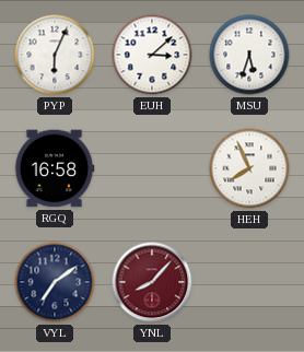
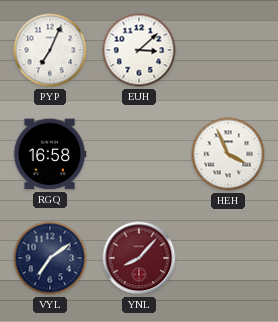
PYP: 6:04 -> 7:04 (50, 50)
MSU: 5:33 -> none (249, 55)
HEH: 7:56 -> 3:56 (228, 154)
